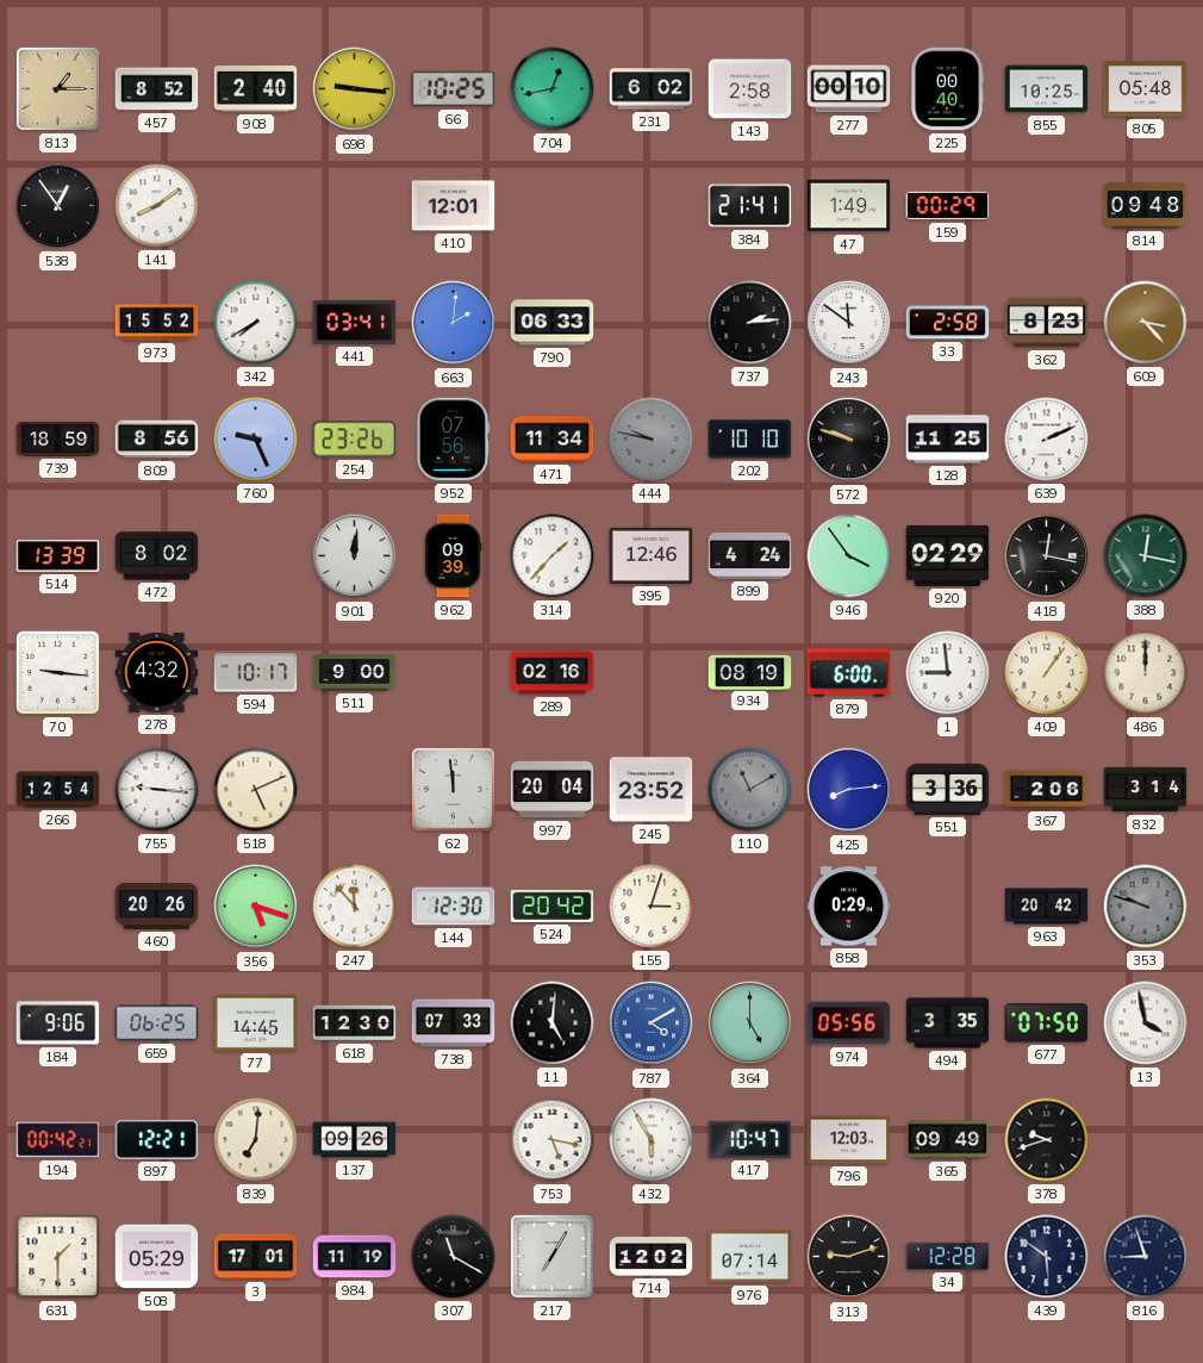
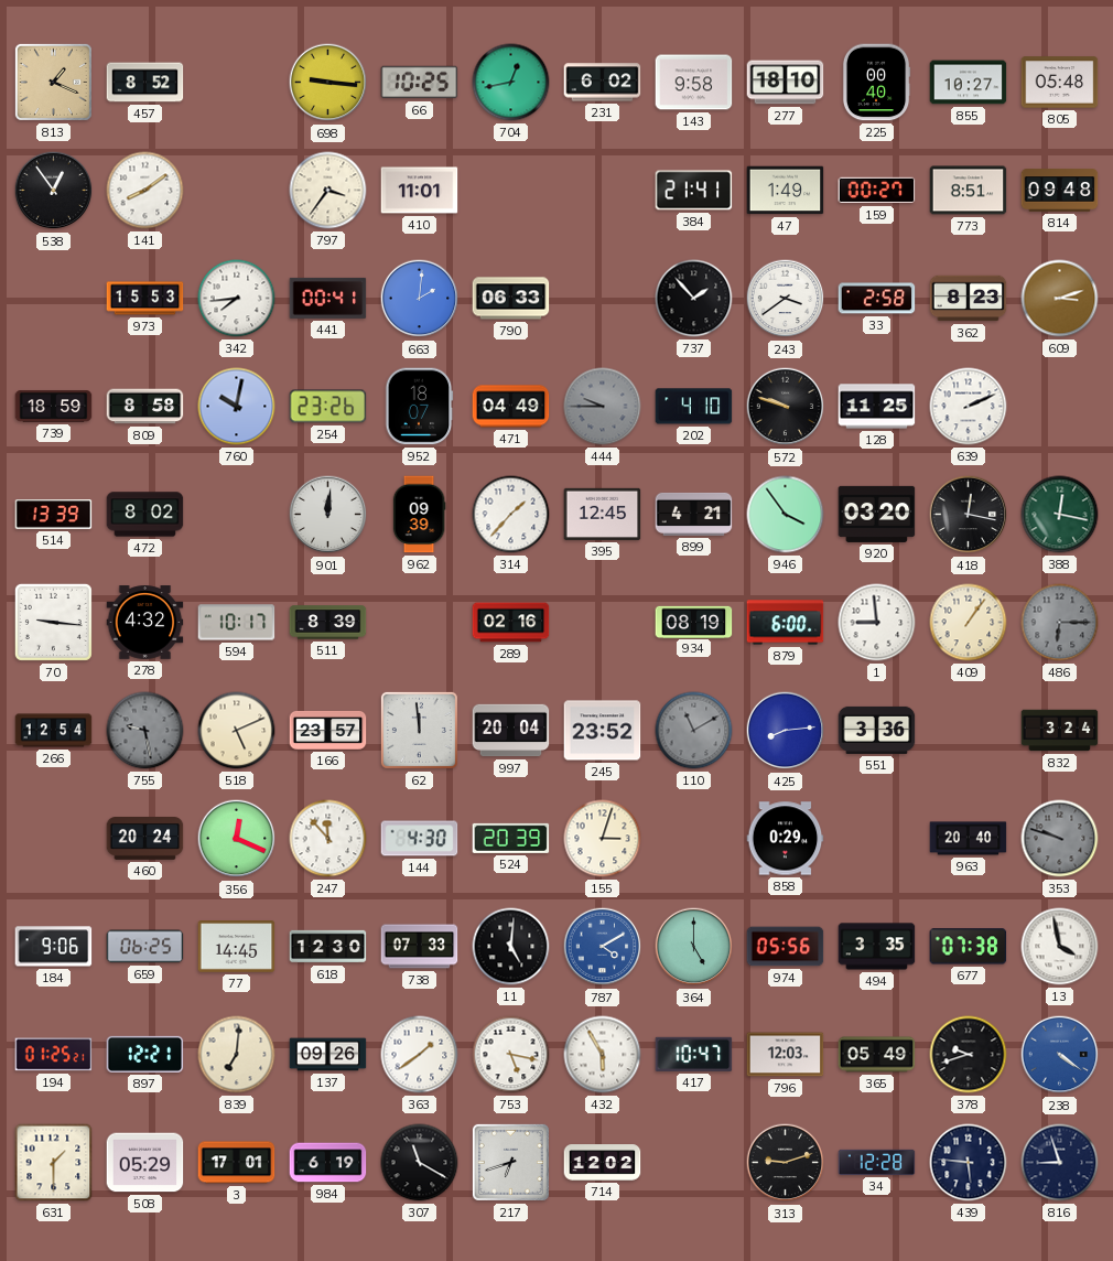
813: 1:15 -> 1:19 (53, 82)
908: 2:40 -> none (256, 88)
143: 2:58 -> 9:58 (694, 83)
277: 00:10 -> 18:10 (786, 83)
855: 10:25 -> 10:27 (969, 83)
797: none -> 3:36 (328, 191)
410: 12:01 -> 11:01 (420, 191)
159: 00:29 -> 00:27 (877, 191)
773: none -> 8:51 (969, 191)
973: 15:52 -> 15:53 (145, 299)
342: 7:40 -> 7:44 (237, 299)
441: 03:41 -> 00:41 (328, 298)
737: 2:14 -> 1:53 (694, 299)
243: 11:51 -> 3:39 (786, 299)
609: 3:23 -> 3:12 (1060, 299)
809: 8:56 -> 8:58 (145, 407)
760: 9:26 -> 10:02 (237, 407)
952: 07:56 -> 18:07 (419, 407)
471: 11:34 -> 04:49 (511, 407)
444: 9:47 -> 9:45 (603, 407)
202: 10:10 -> 4:10 (694, 407)
395: 12:46 -> 12:45 (603, 514)
899: 4:24 -> 4:21 (694, 514)
920: 02:29 -> 03:20 (877, 514)
511: 9:00 -> 8:39 (328, 623)
486: 12:00 -> 6:15 (1060, 623)
486 dial: cream -> grey (1060, 623)
755: 9:16 -> 9:28 (145, 731)
755 dial: white -> grey (145, 731)
166: none -> 23:57 (328, 731)
367: 2:06 -> none (1047, 790)
832: 3:14 -> 3:24 (1060, 731)
460: 20:26 -> 20:24 (145, 839)
356: 5:18 -> 12:19 (237, 839)
144: 12:30 -> 4:30 (420, 839)
524: 20:42 -> 20:39 (511, 838)
963: 20:42 -> 20:40 (969, 839)
677: 07:50 -> 07:38 (969, 947)
194: 00:42 -> 01:25 (54, 1055)
363: none -> 1:39 (420, 1055)
365: 09:49 -> 05:49 (877, 1055)
238: none -> 4:21 (1060, 1055)
984: 11:19 -> 6:19 (328, 1163)
217: 7:05 -> 6:42 (510, 1162)
976: 07:14 -> none (750, 1257)
439: 5:51 -> 5:46 (969, 1163)
